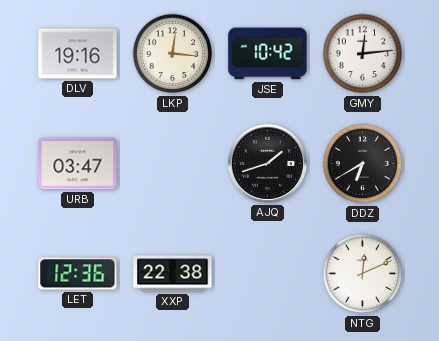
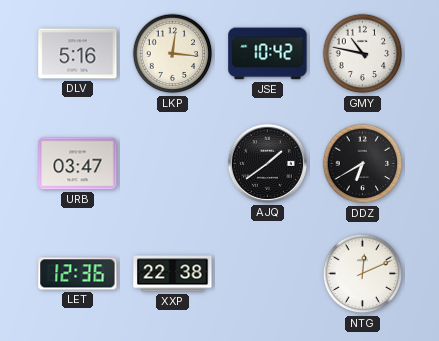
DLV: 19:16 -> 5:16 (78, 54)
GMY: 12:14 -> 10:47 (363, 54)
AJQ: 1:42 -> 1:39 (267, 163)
